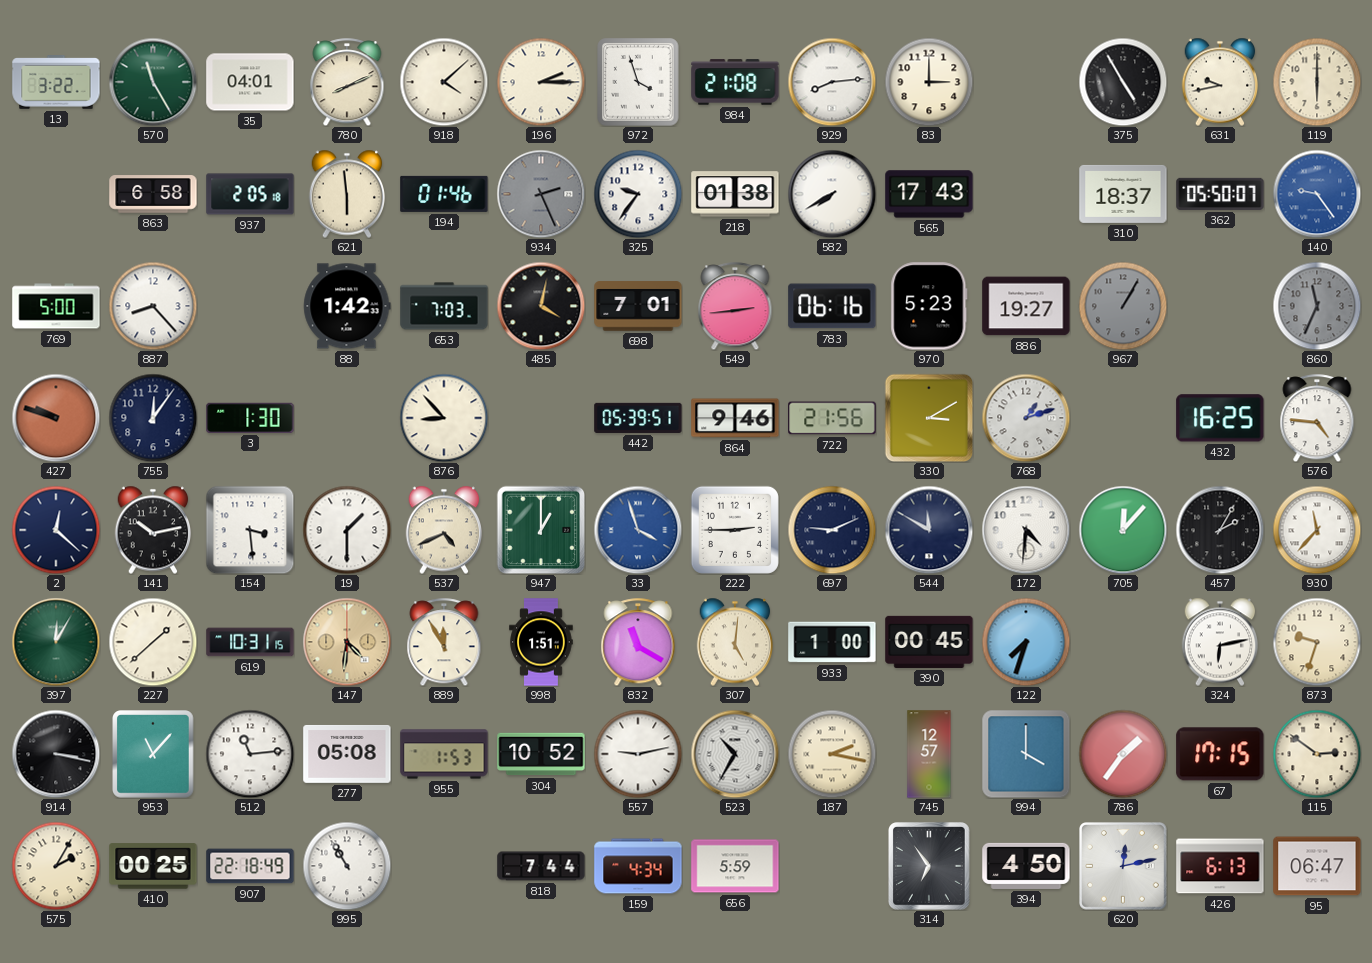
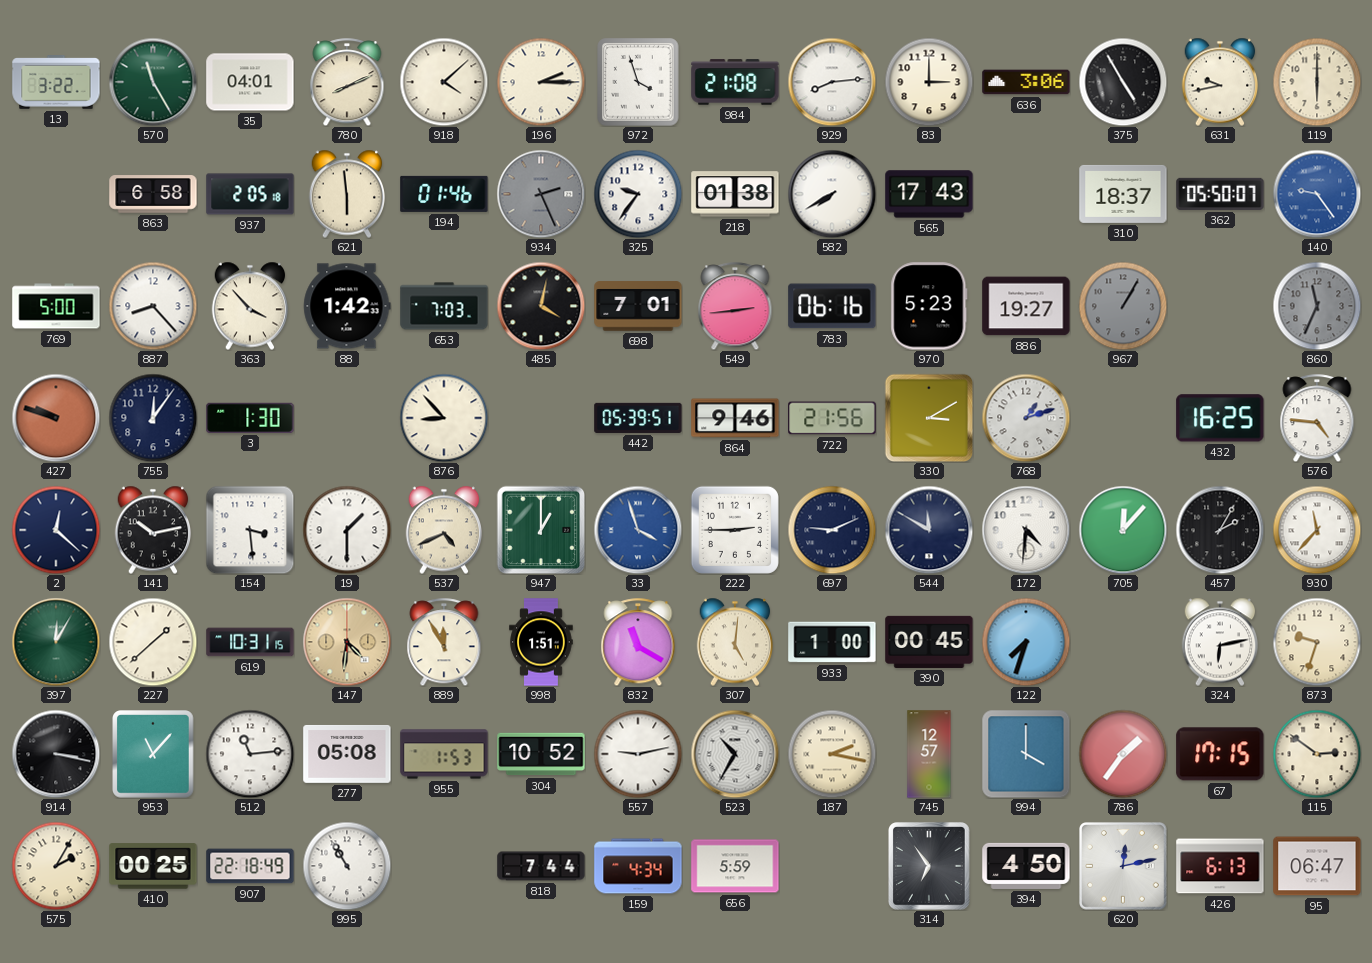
636: none -> 3:06 (1026, 82)
363: none -> 3:53 (250, 306)
